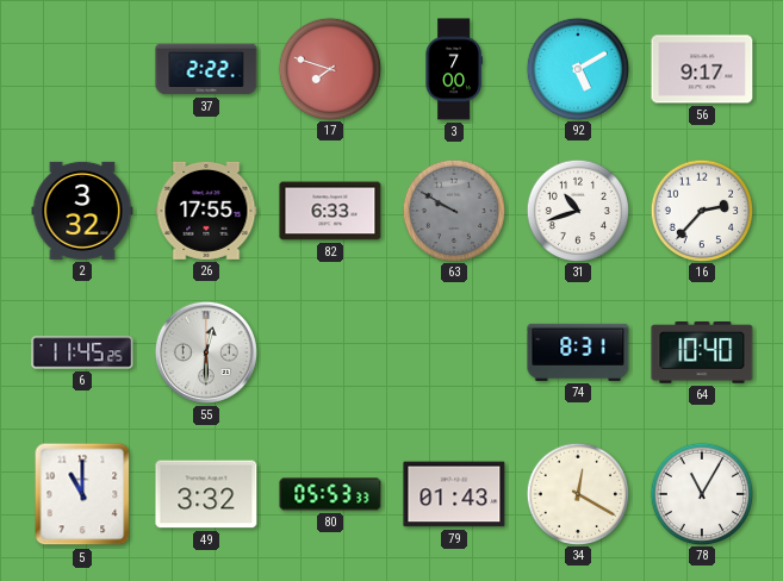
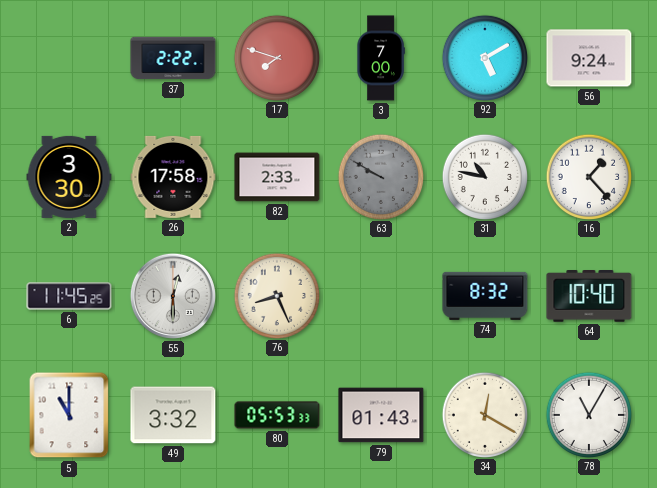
56: 9:17 -> 9:24 (589, 58)
2: 3:32 -> 3:30 (69, 177)
26: 17:55 -> 17:58 (173, 177)
82: 6:33 -> 2:33 (277, 177)
31: 10:42 -> 10:47 (484, 176)
16: 2:37 -> 1:23 (588, 176)
76: none -> 8:26 (276, 295)
74: 8:31 -> 8:32 (485, 296)
